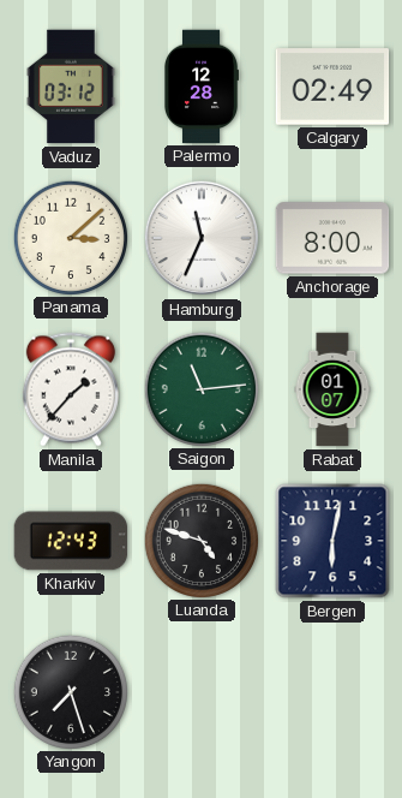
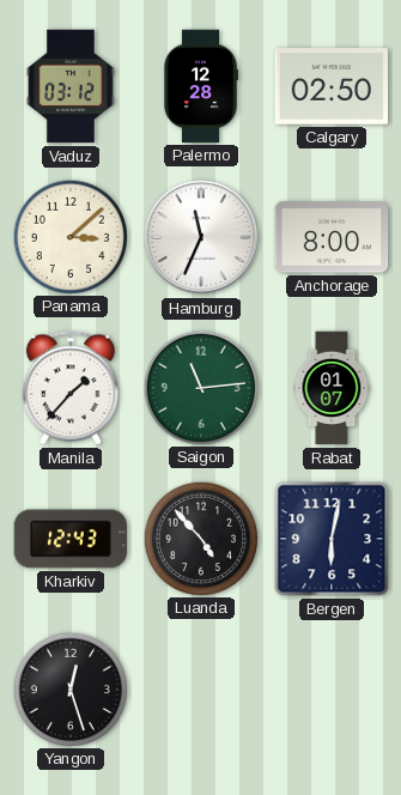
Calgary: 02:49 -> 02:50 (332, 86)
Luanda: 4:48 -> 4:53 (200, 538)
Yangon: 7:27 -> 12:27 (69, 688)
